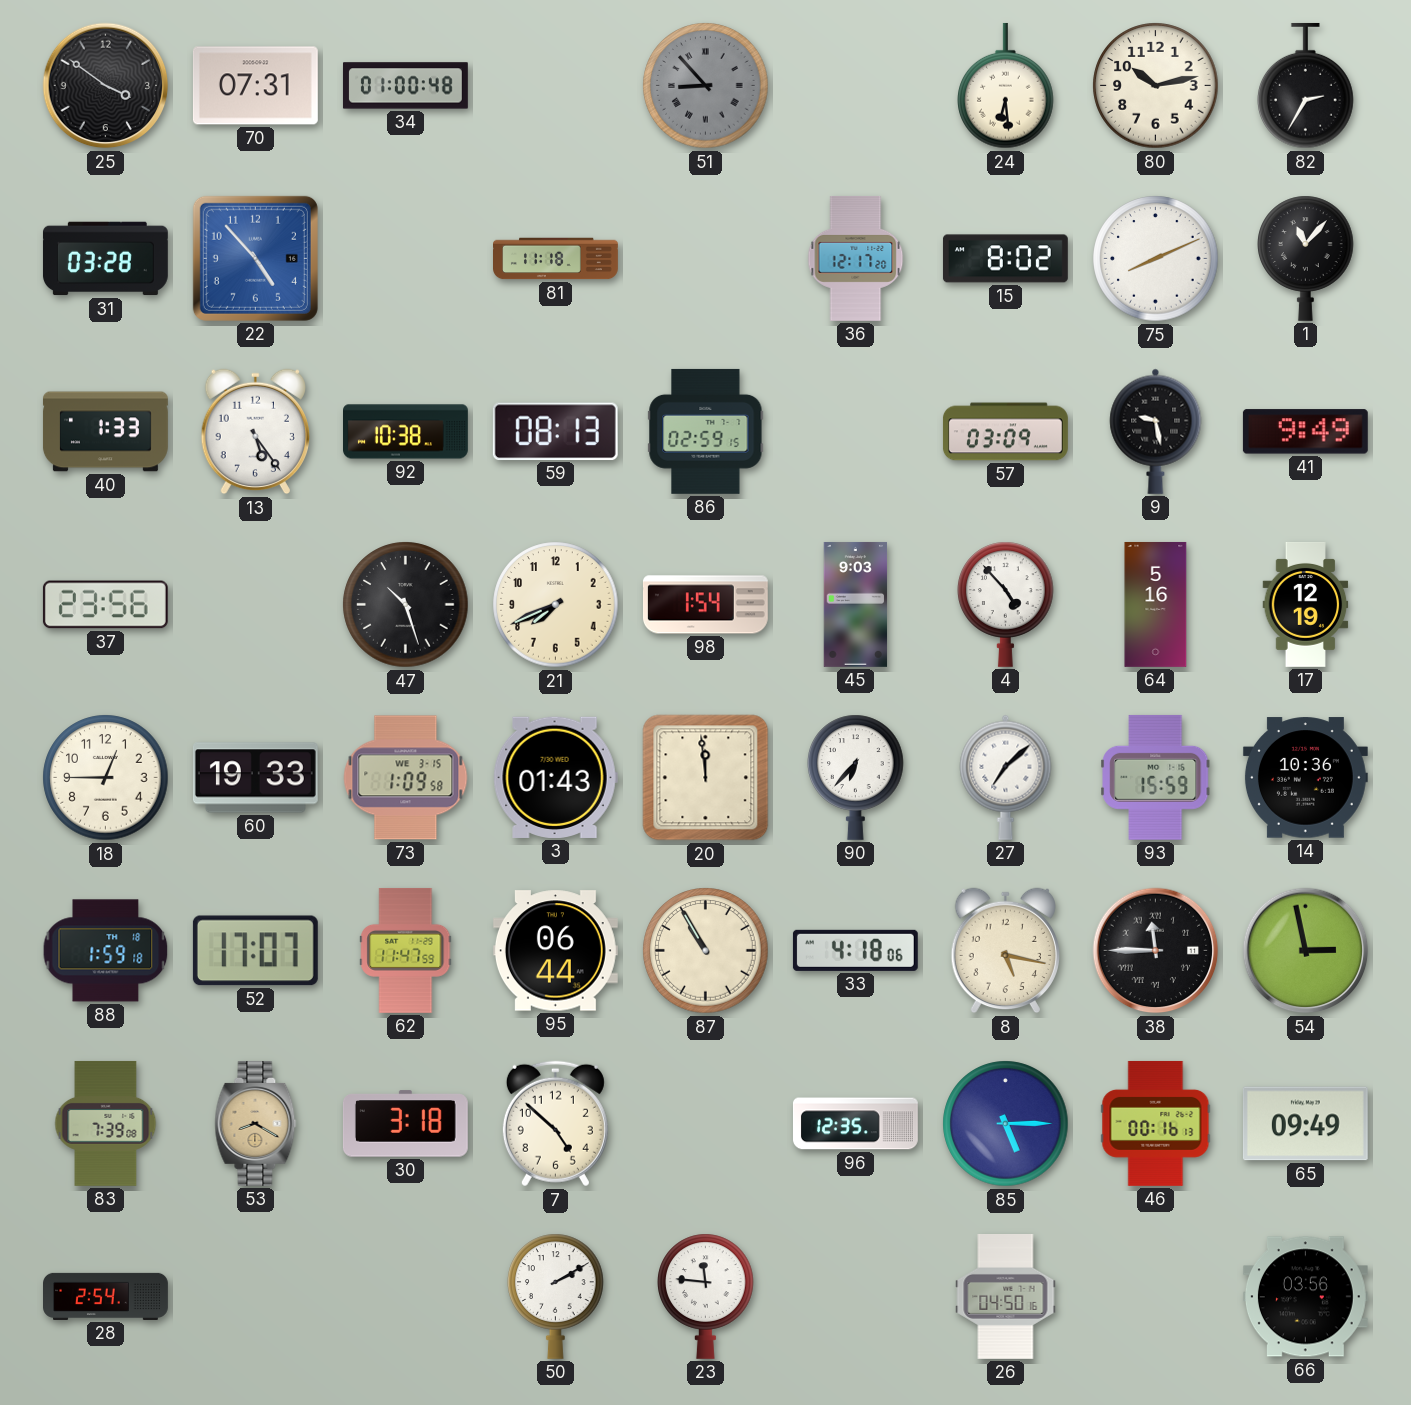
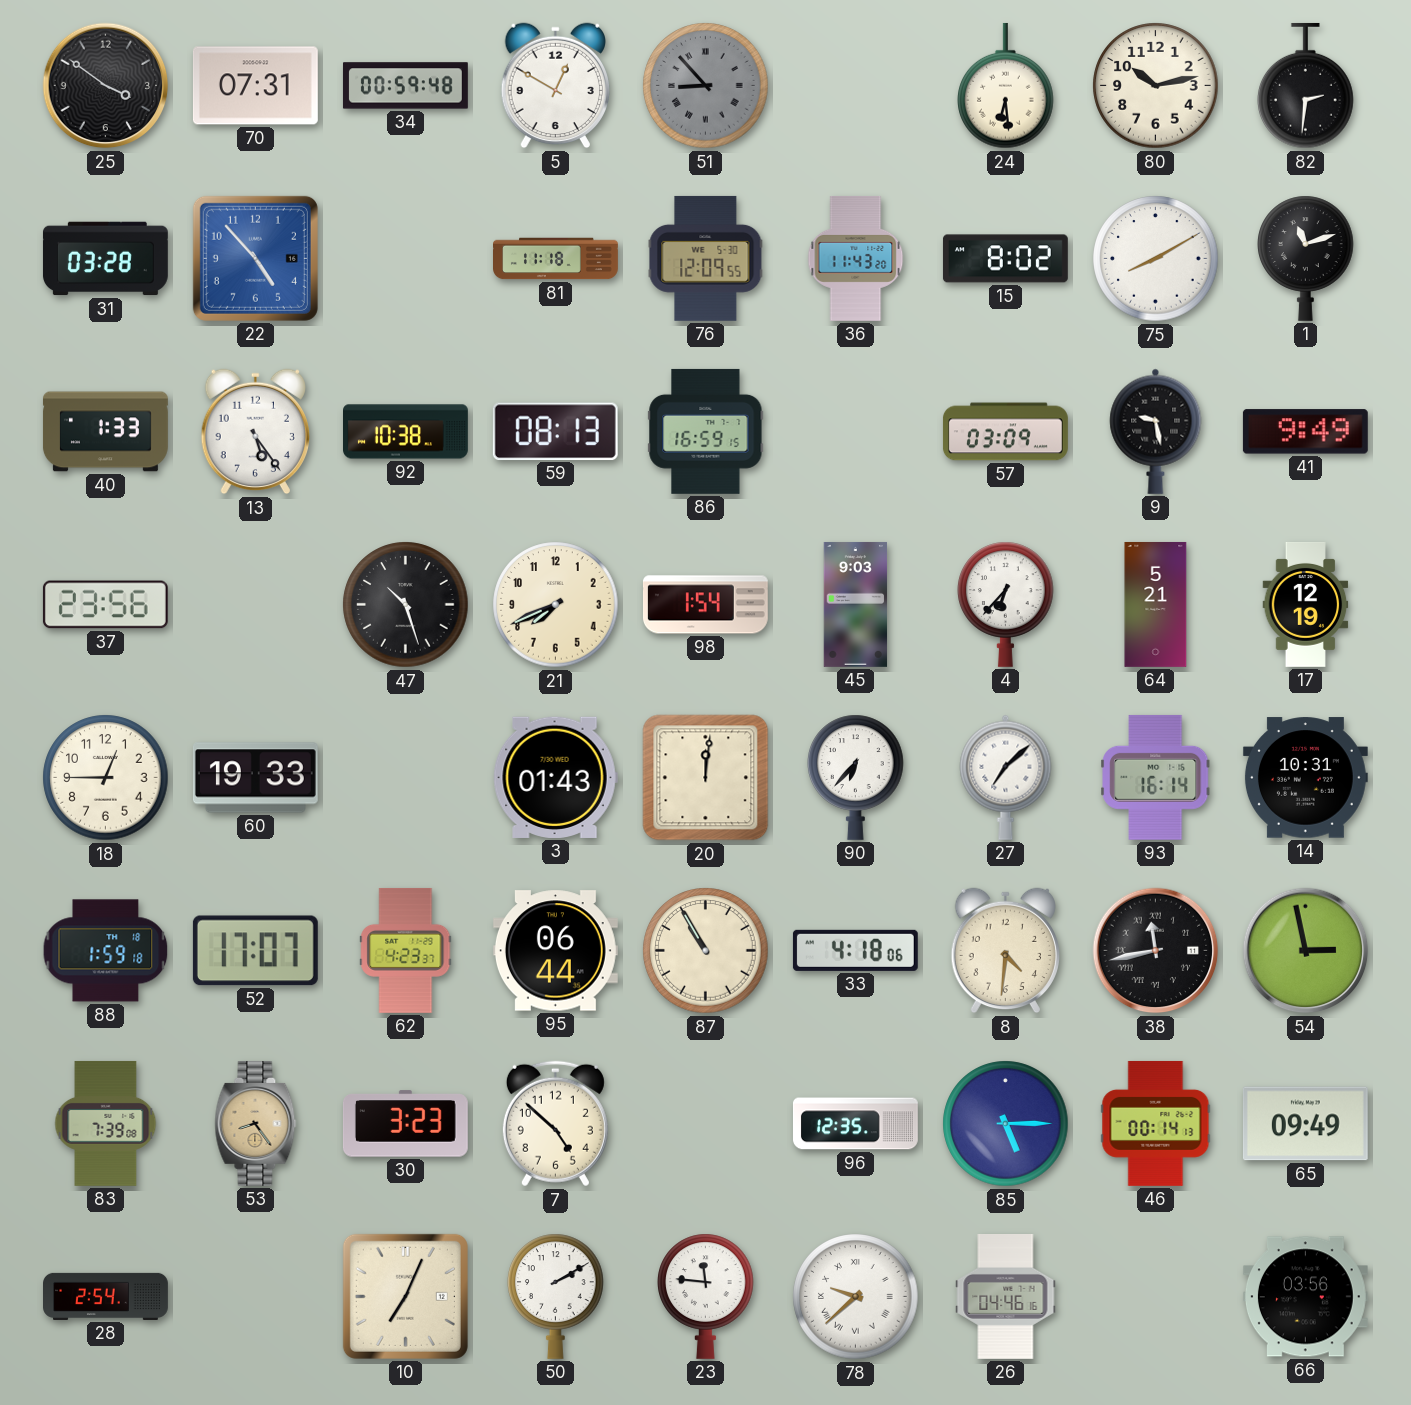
34: 01:00 -> 00:59 (405, 86)
5: none -> 12:50 (555, 86)
82: 2:35 -> 2:31 (1306, 86)
76: none -> 12:09 (706, 258)
36: 12:17 -> 11:43 (856, 258)
75: 8:11 -> 8:10 (1156, 259)
1: 11:07 -> 11:12 (1306, 258)
86: 02:59 -> 16:59 (706, 431)
4: 4:53 -> 6:37 (1006, 604)
64: 5:16 -> 5:21 (1156, 604)
73: 1:09 -> none (406, 778)
20: 11:59 -> 12:01 (706, 778)
93: 15:59 -> 16:14 (1156, 777)
14: 10:36 -> 10:31 (1305, 778)
62: 11:47 -> 4:23 (406, 950)
8: 5:17 -> 4:31 (1005, 951)
38: 11:45 -> 11:43 (1156, 951)
53: 8:20 -> 8:24 (256, 1123)
30: 3:18 -> 3:23 (405, 1124)
46: 00:16 -> 00:14 (1156, 1123)
10: none -> 7:04 (405, 1296)
78: none -> 9:38 (856, 1297)
26: 04:50 -> 04:46 (1006, 1297)
